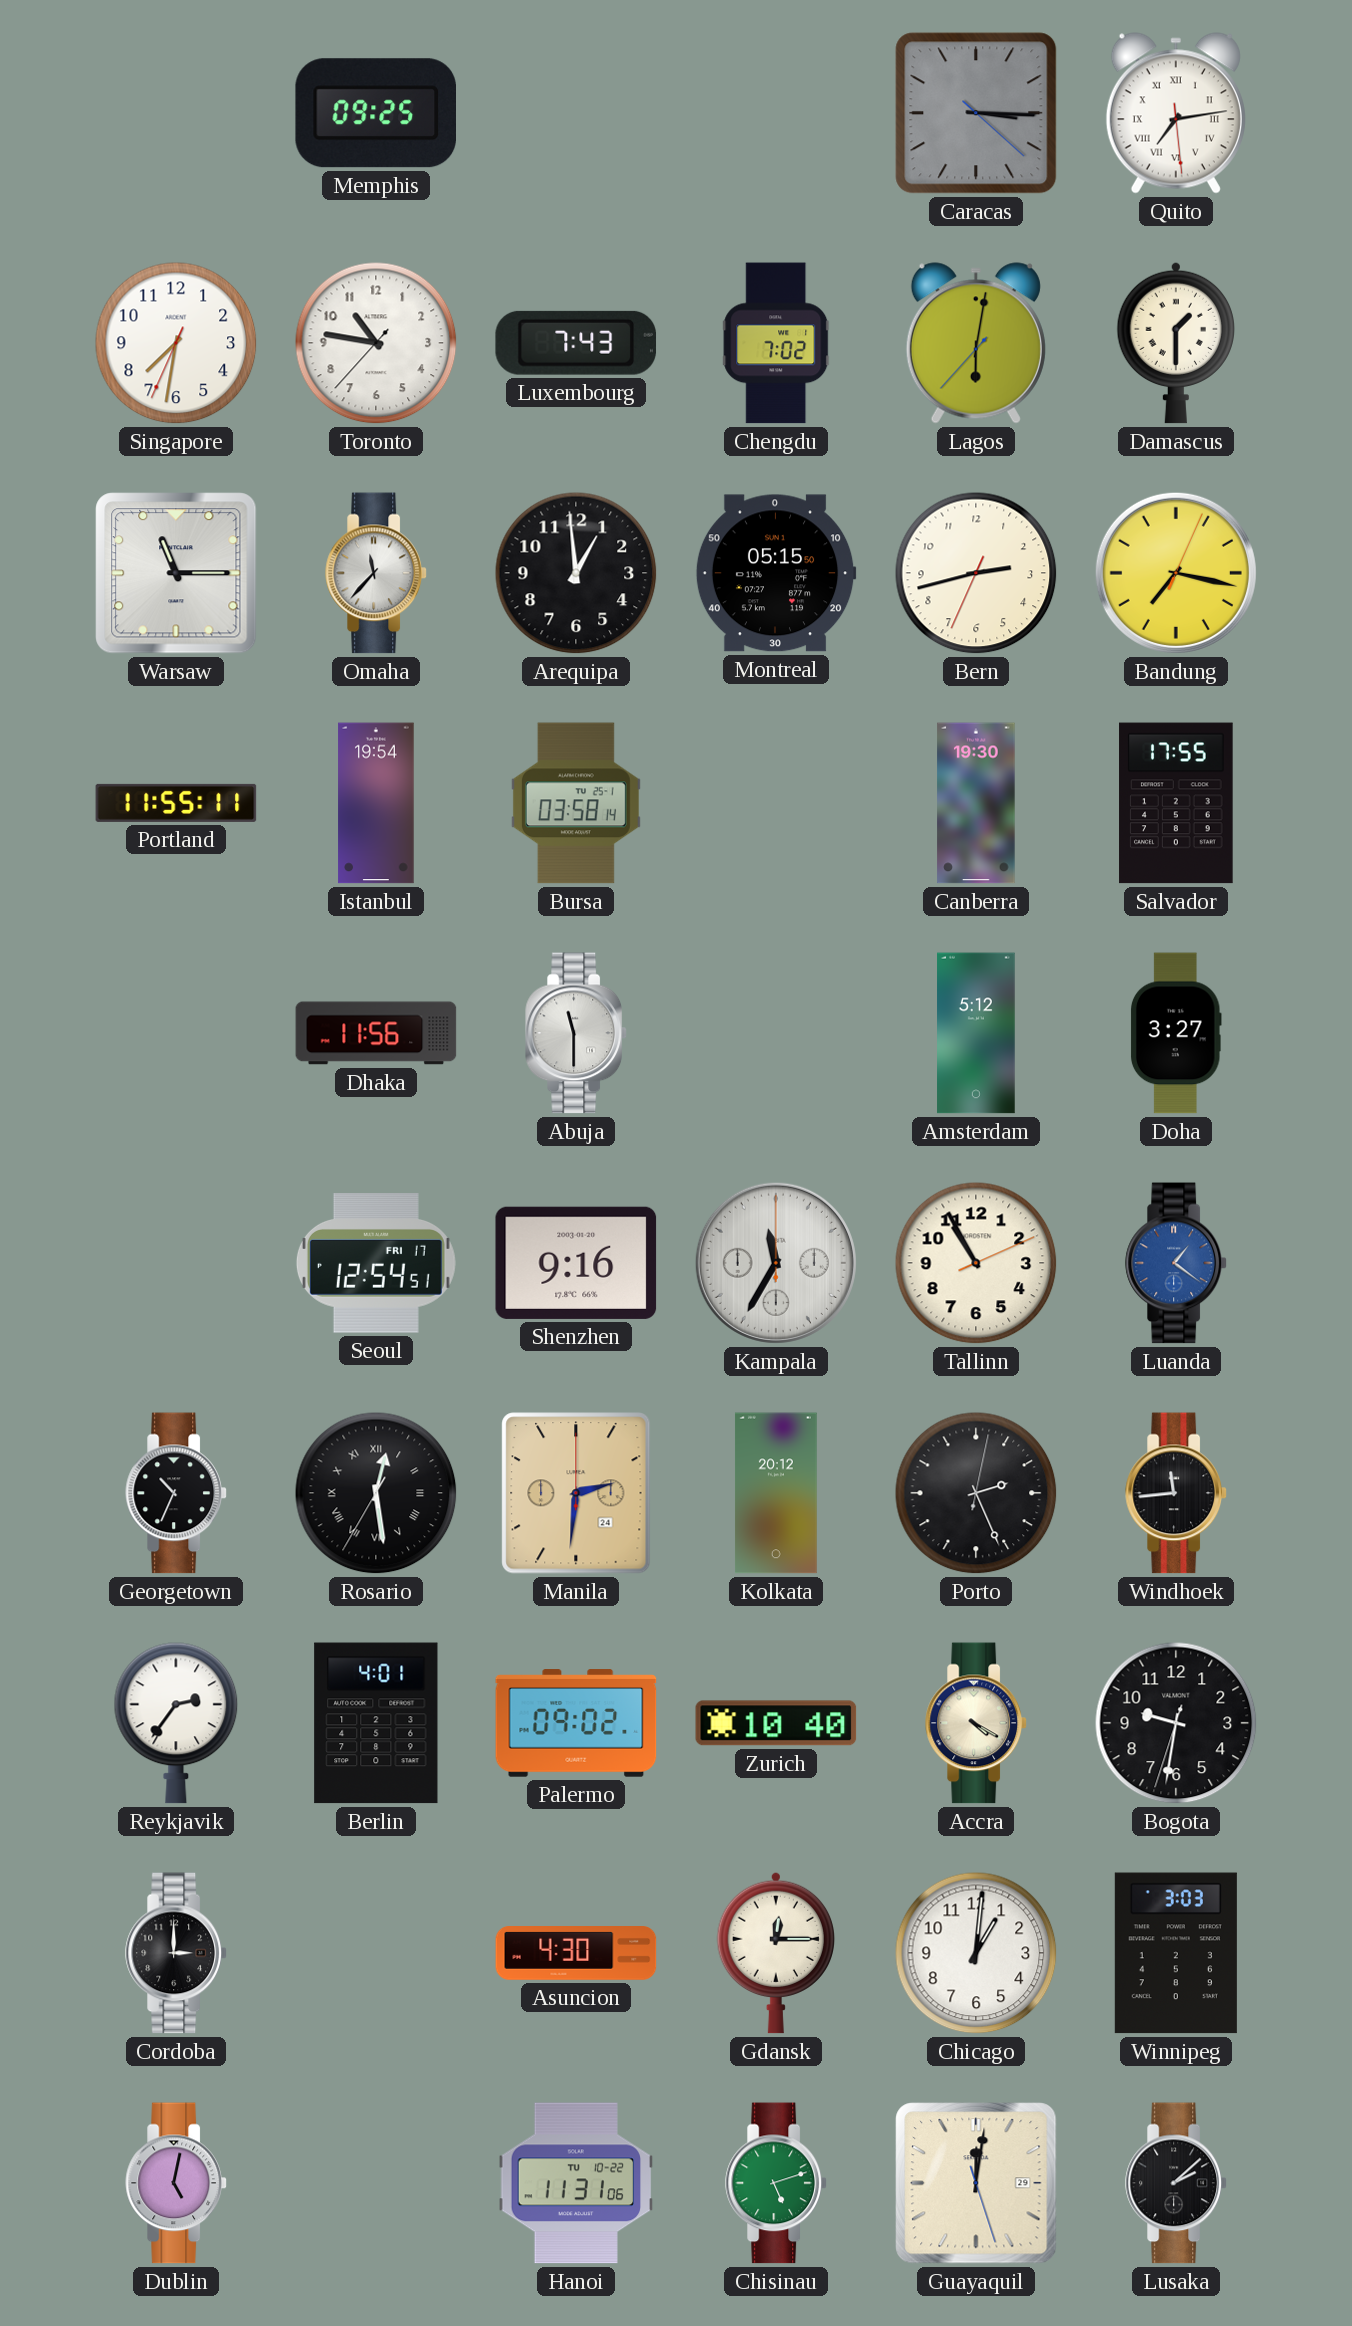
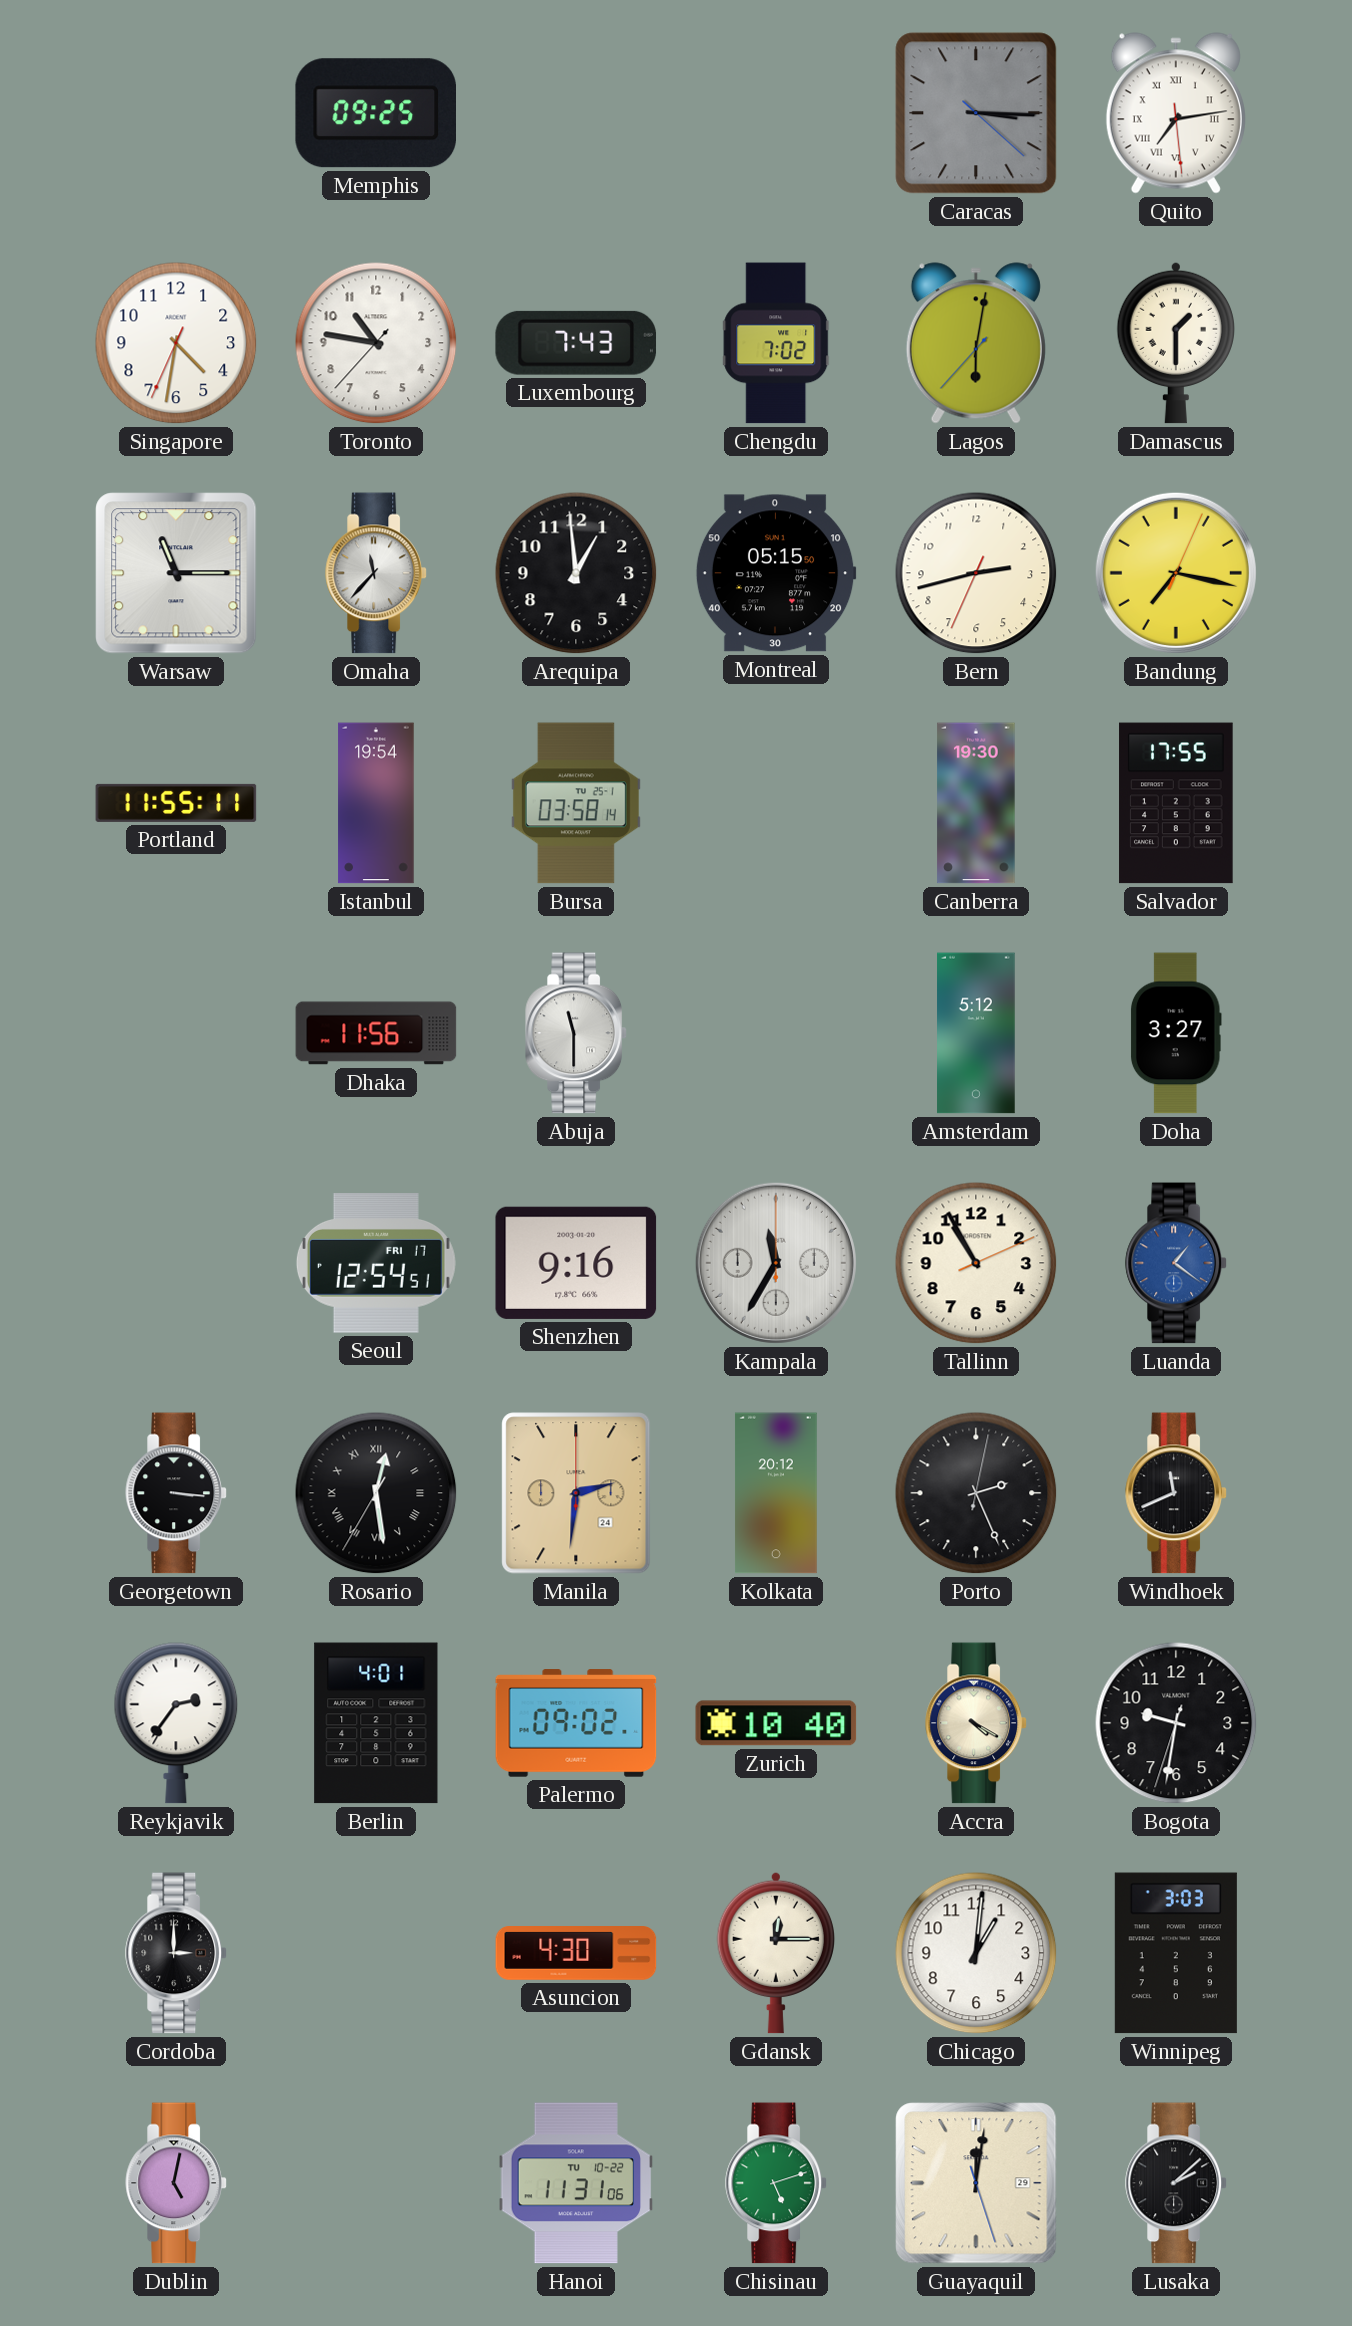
Singapore: 7:31 -> 4:31 (176, 343)
Georgetown: 10:34 -> 3:16 (176, 1493)
Windhoek: 11:44 -> 11:41 (1176, 1493)
